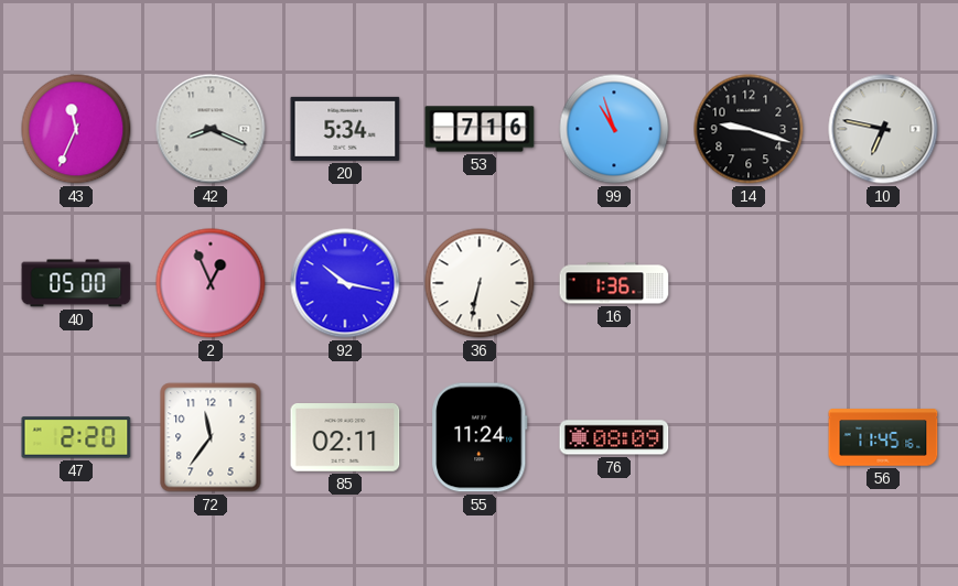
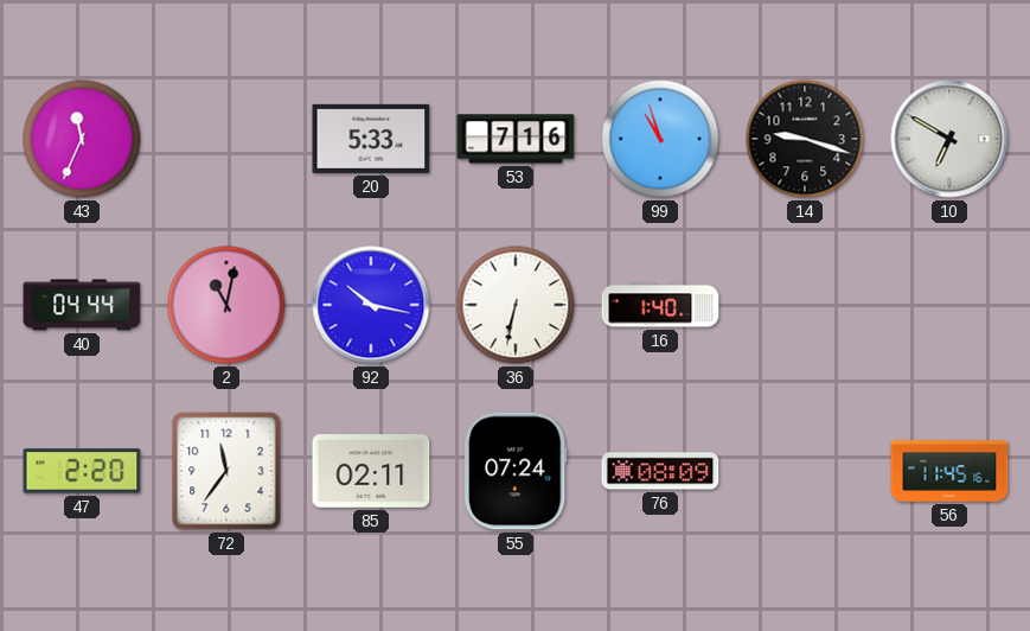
42: 8:19 -> none (211, 129)
20: 5:34 -> 5:33 (371, 139)
10: 6:47 -> 6:50 (949, 139)
40: 05:00 -> 04:44 (82, 305)
2: 12:56 -> 11:02 (226, 305)
16: 1:36 -> 1:40 (660, 305)
55: 11:24 -> 07:24 (516, 471)
